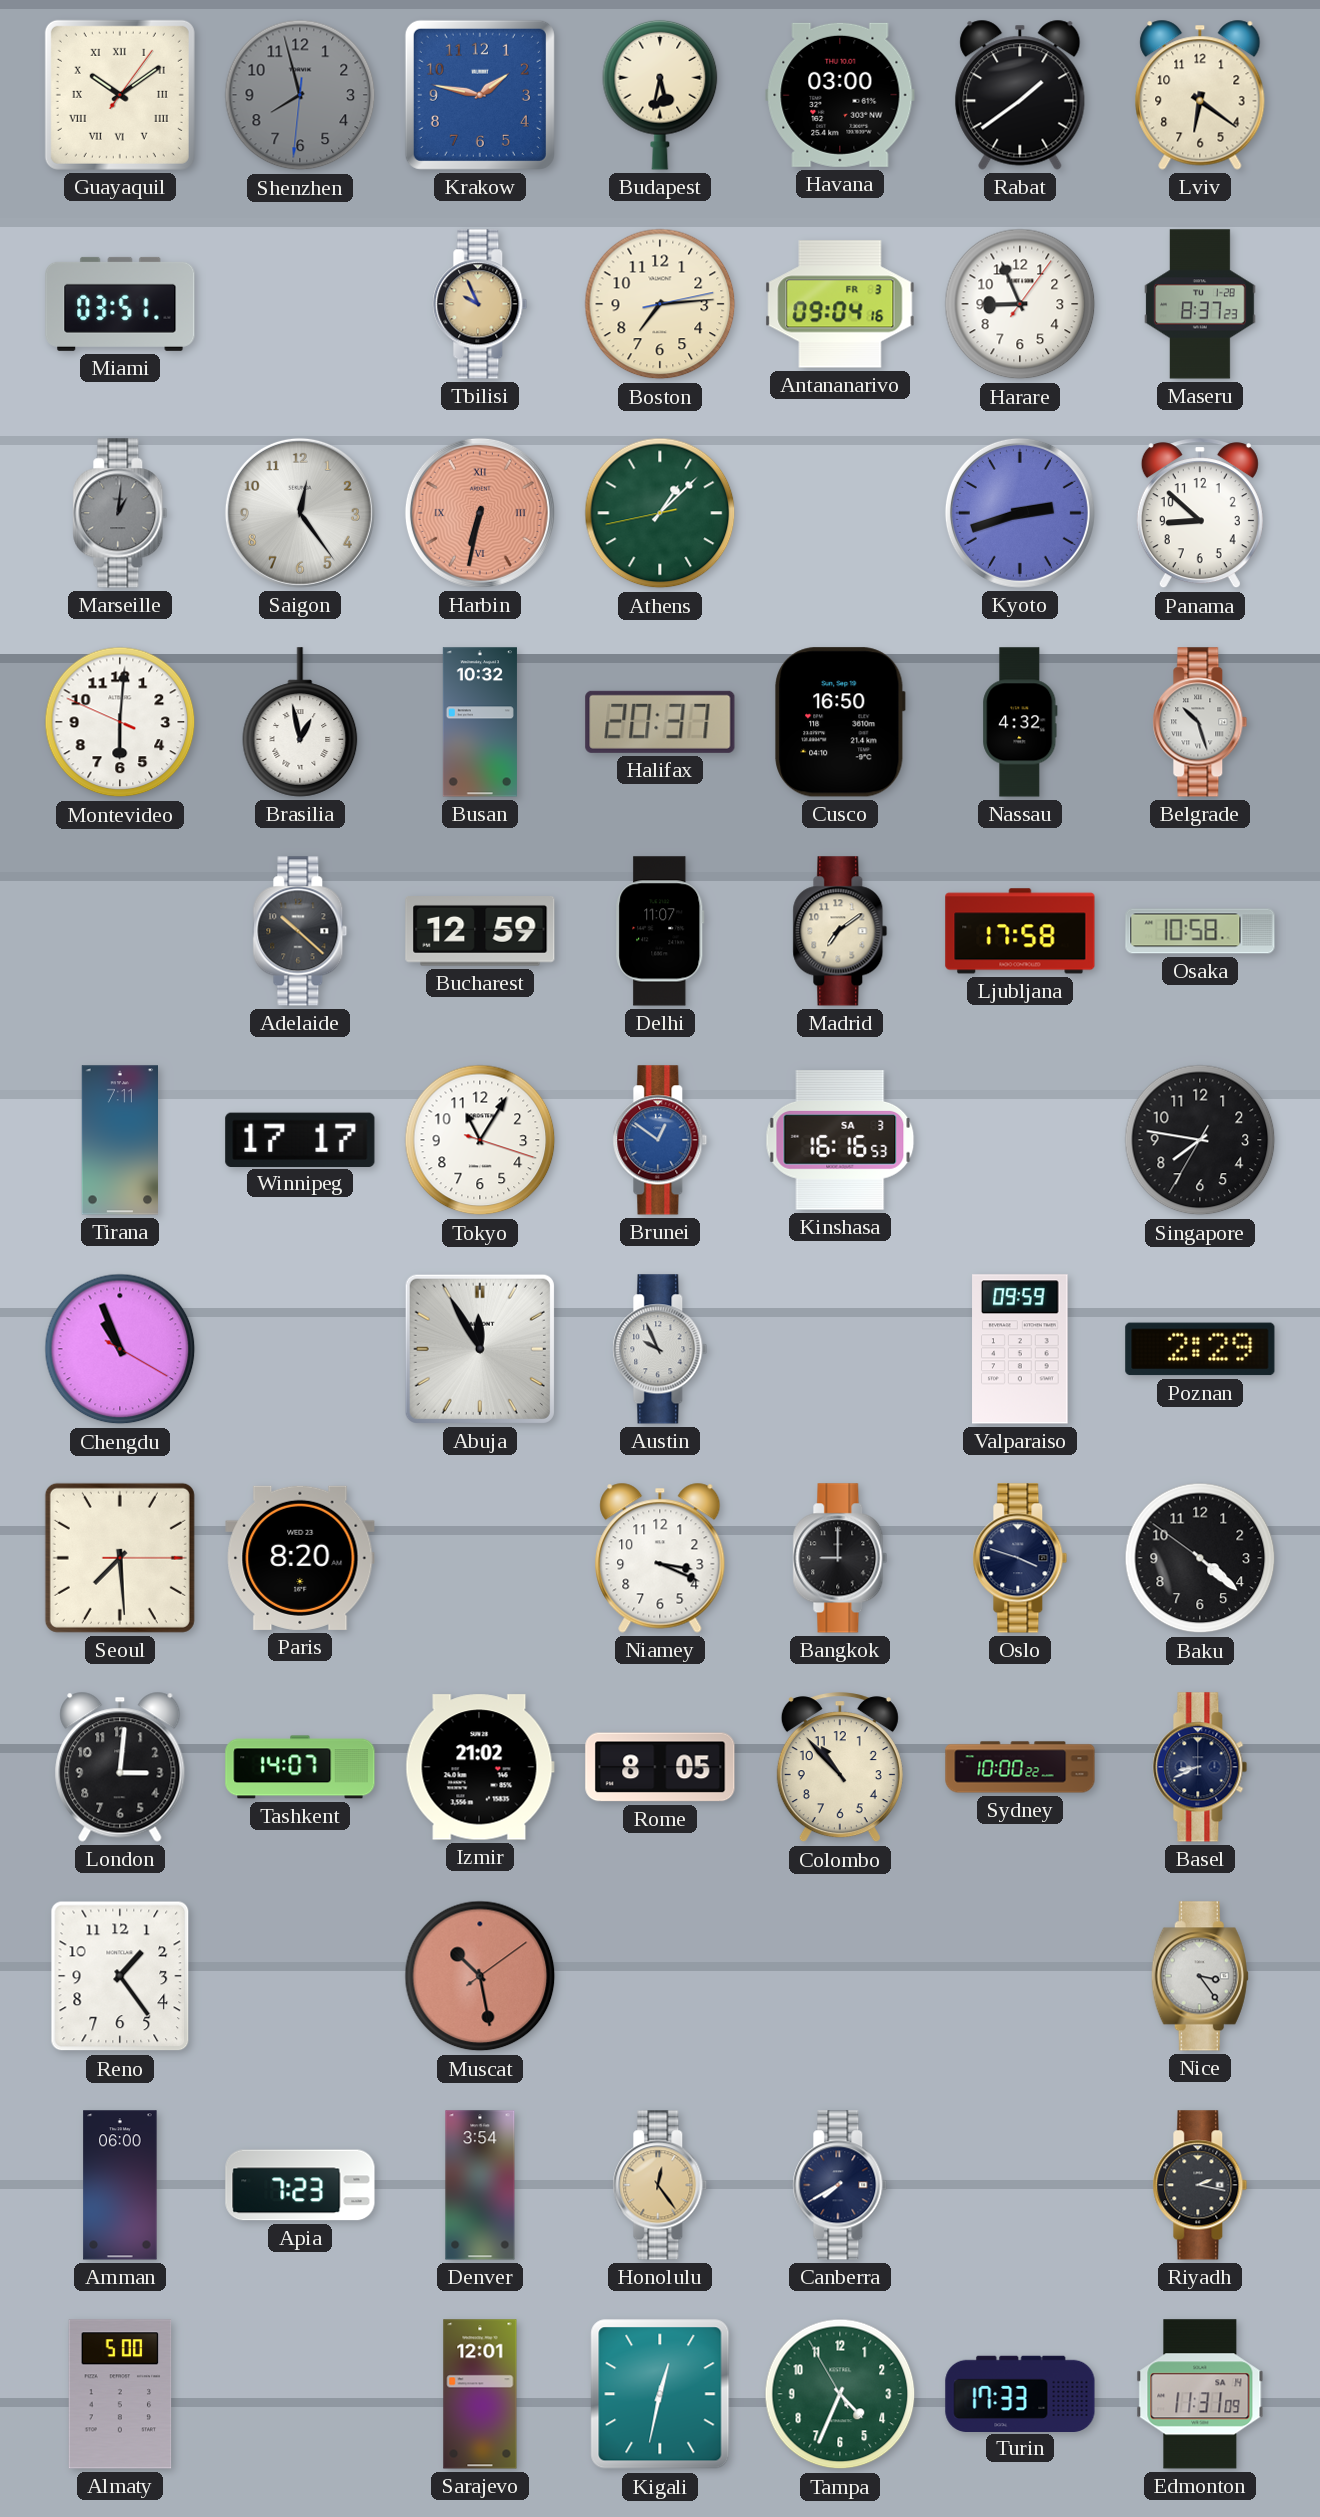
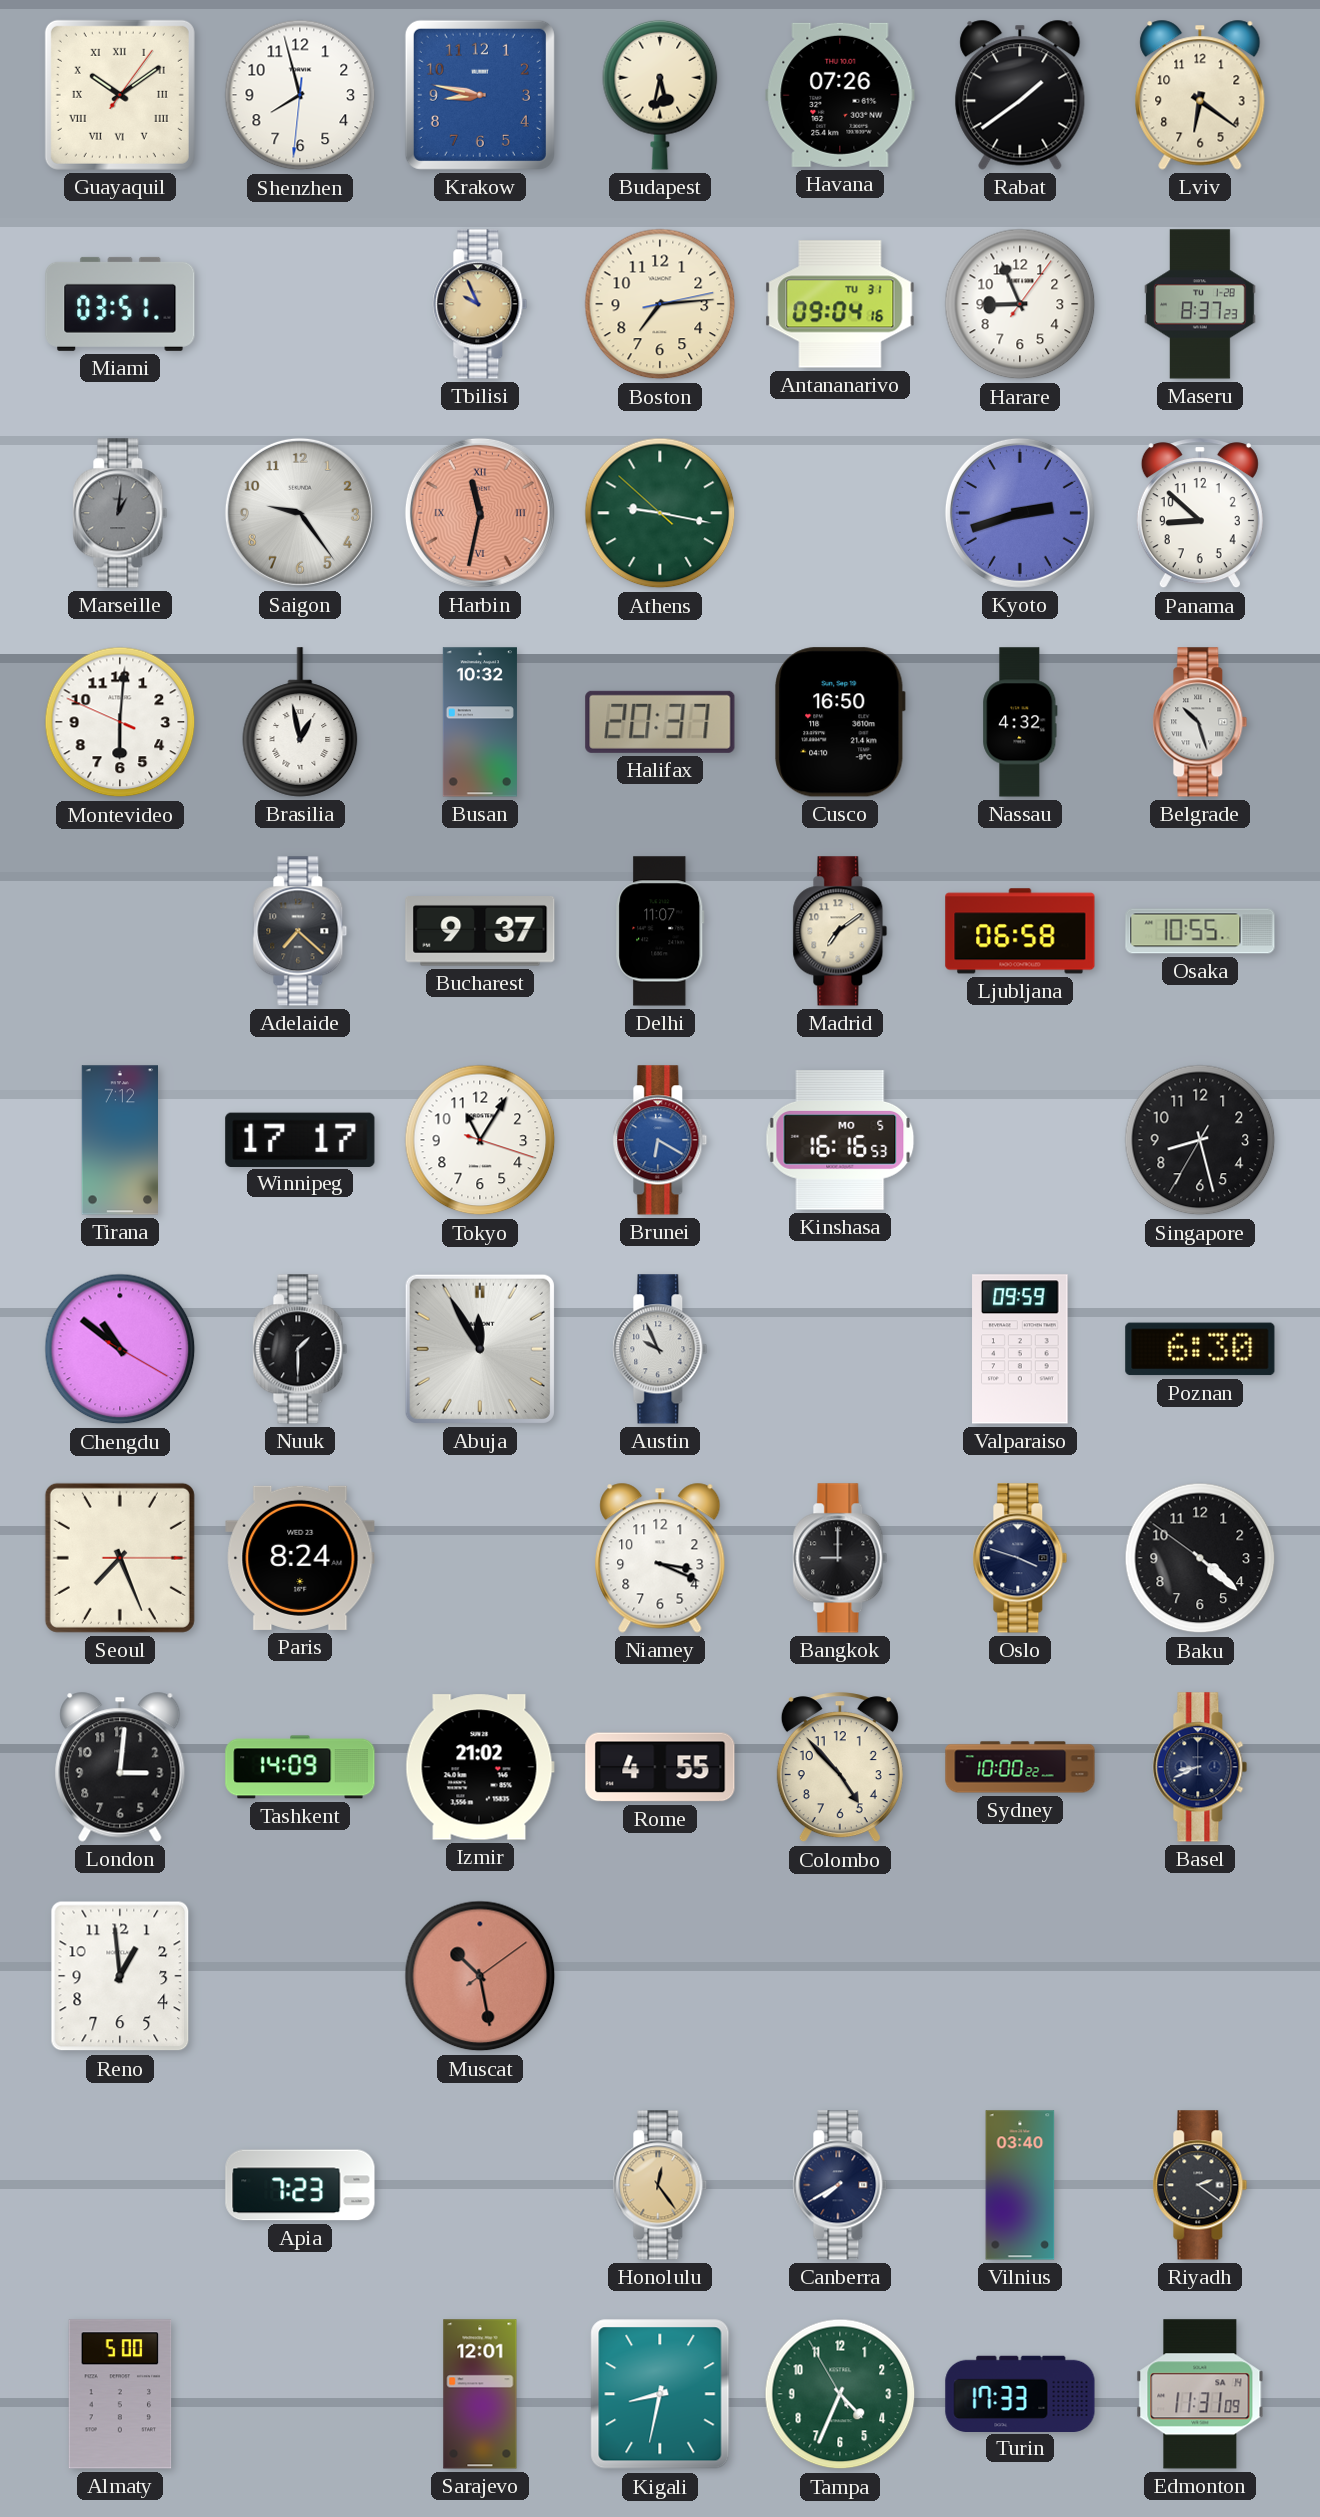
Shenzhen dial: grey -> white (300, 95)
Krakow: 1:47 -> 8:47 (480, 95)
Havana: 03:00 -> 07:26 (840, 95)
Antananarivo date: FR 3 -> TU 31 (840, 304)
Saigon: 12:24 -> 9:24 (300, 513)
Harbin: 6:32 -> 11:32 (480, 513)
Athens: 1:07 -> 9:16 (660, 513)
Adelaide: 10:22 -> 7:22 (300, 931)
Bucharest: 12:59 -> 9:37 (480, 931)
Ljubljana: 17:58 -> 06:58 (1020, 931)
Osaka: 10:58 -> 10:55 (1200, 931)
Tirana: 7:11 -> 7:12 (119, 1140)
Brunei: 12:51 -> 6:20 (660, 1140)
Kinshasa date: SA 3 -> MO 5 (840, 1141)
Singapore: 7:46 -> 8:27 (1200, 1140)
Chengdu: 10:56 -> 10:51 (120, 1349)
Nuuk: none -> 1:30 (300, 1349)
Poznan: 2:29 -> 6:30 (1200, 1349)
Seoul: 7:29 -> 7:26 (120, 1558)
Paris: 8:20 -> 8:24 (300, 1558)
Tashkent: 14:07 -> 14:09 (300, 1767)
Rome: 8:05 -> 4:55 (660, 1767)
Colombo: 10:53 -> 4:53 (840, 1768)
Reno: 1:24 -> 12:59 (120, 1976)
Nice: 3:24 -> none (1200, 1976)
Amman: 06:00 -> none (120, 2185)
Denver: 3:54 -> none (480, 2185)
Vilnius: none -> 03:40 (1020, 2185)
Riyadh: 2:17 -> 2:21 (1200, 2185)
Kigali: 12:32 -> 8:32 (660, 2394)
